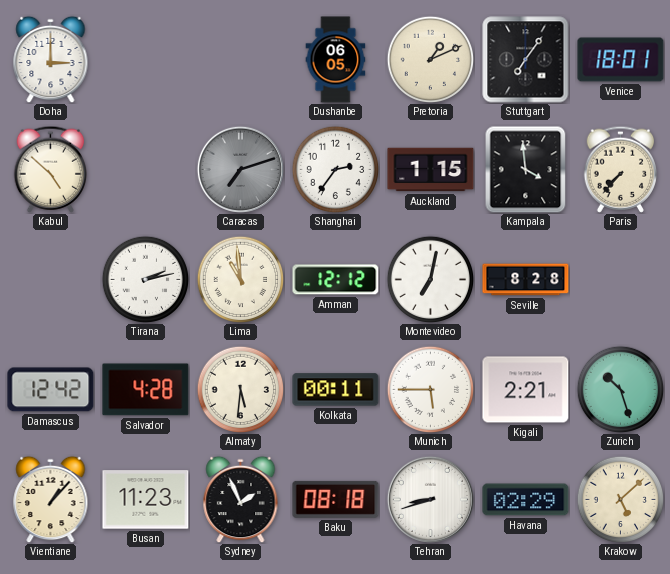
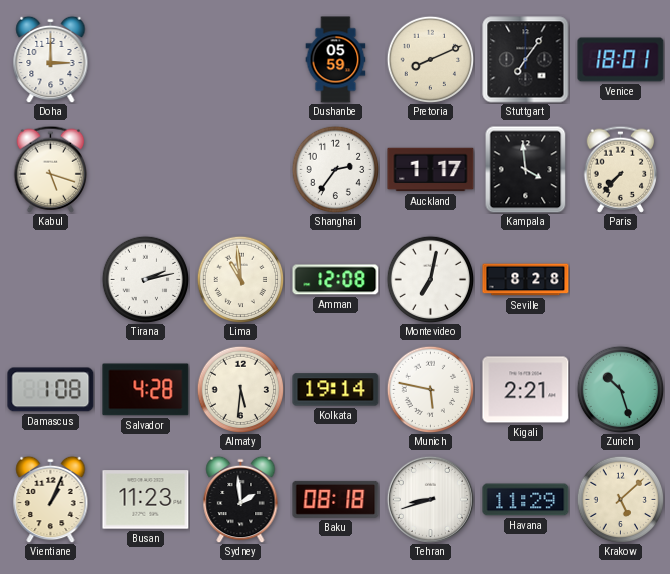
Dushanbe: 06:05 -> 05:59 (336, 60)
Pretoria: 1:11 -> 8:11 (430, 59)
Kabul: 4:52 -> 5:18 (51, 169)
Caracas: 7:12 -> none (240, 169)
Auckland: 1:15 -> 1:17 (431, 170)
Amman: 12:12 -> 12:08 (336, 280)
Damascus: 12:42 -> 1:08 (51, 390)
Kolkata: 00:11 -> 19:14 (336, 390)
Munich: 5:45 -> 5:47 (430, 389)
Vientiane: 1:07 -> 1:04 (51, 499)
Sydney: 1:56 -> 1:59 (241, 499)
Havana: 02:29 -> 11:29 (526, 500)
